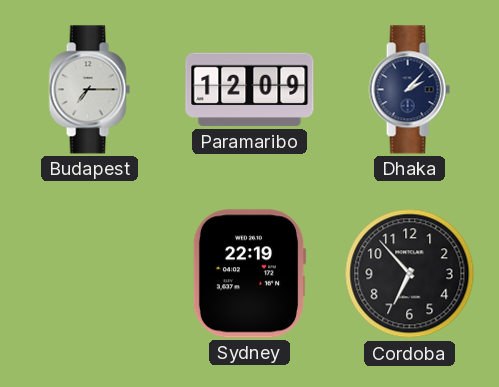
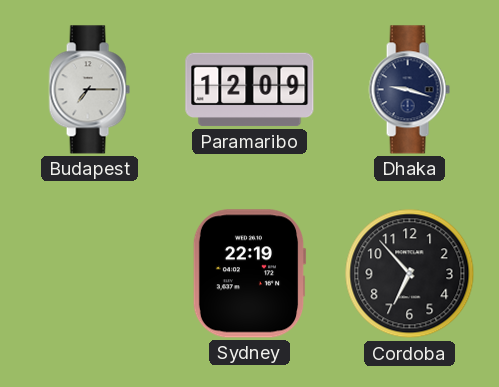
Dhaka: 2:07 -> 9:18 (409, 90)
